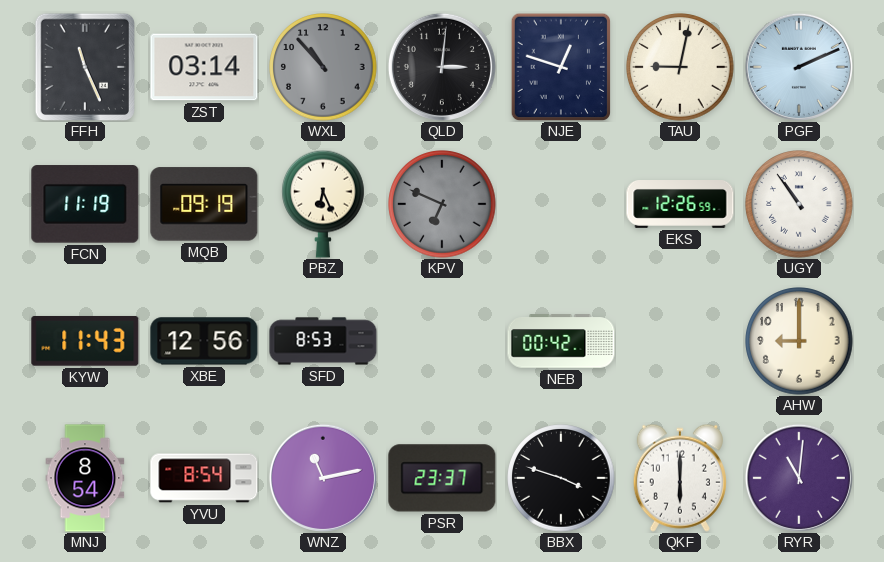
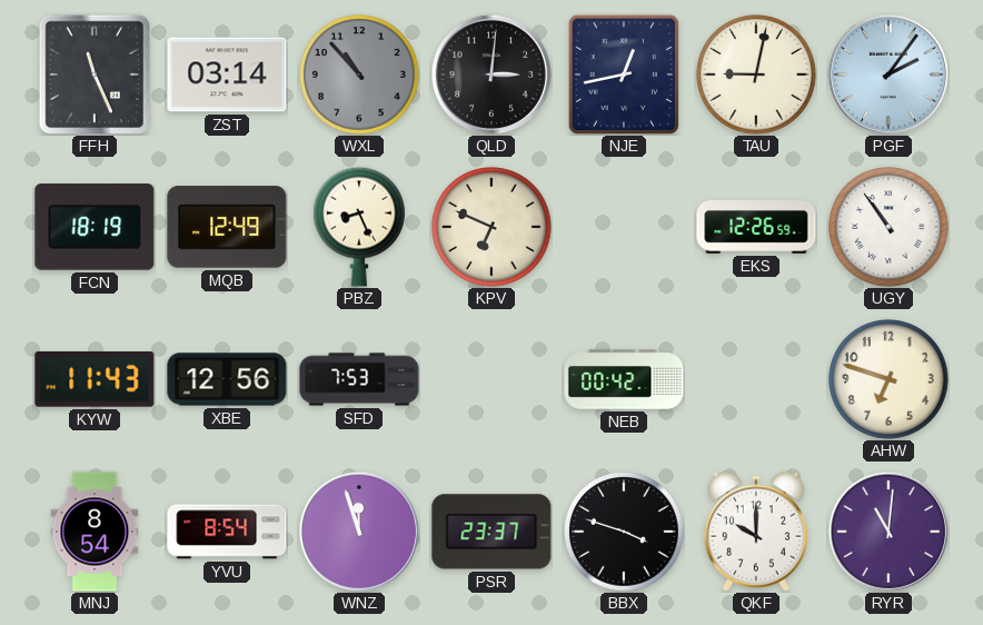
NJE: 12:48 -> 12:43 (624, 75)
PGF: 2:11 -> 2:06 (888, 75)
FCN: 11:19 -> 18:19 (95, 227)
MQB: 09:19 -> 12:49 (227, 227)
PBZ: 6:26 -> 8:26 (360, 227)
KPV dial: grey -> cream (491, 227)
SFD: 8:53 -> 7:53 (359, 379)
AHW: 9:00 -> 6:48 (888, 379)
WNZ: 11:13 -> 11:57 (359, 532)
QKF: 6:00 -> 10:00 (756, 532)
